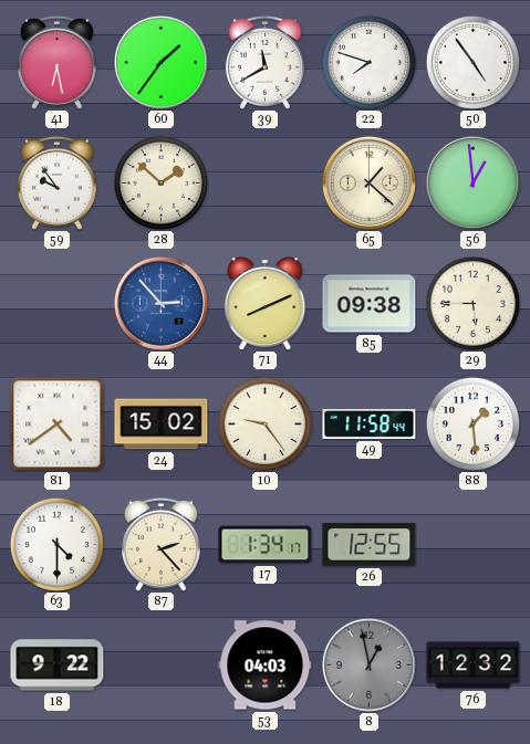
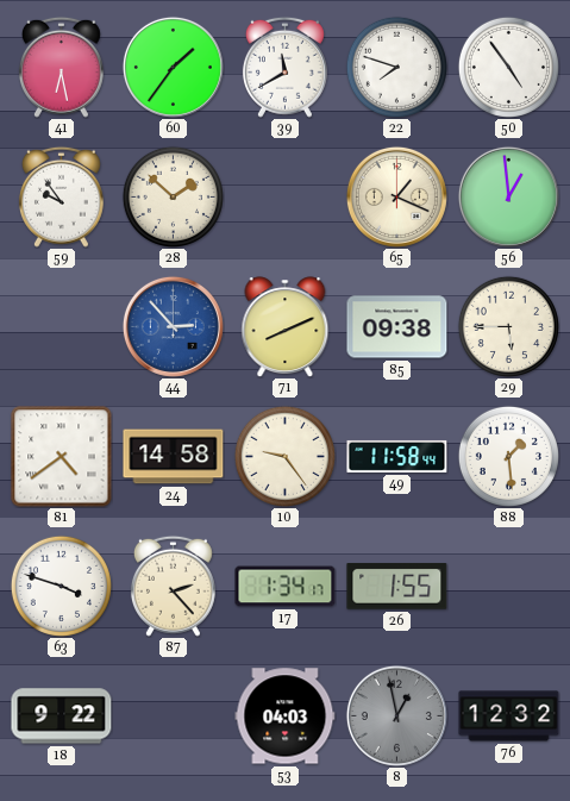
65: 1:22 -> 1:19 (396, 196)
24: 15:02 -> 14:58 (174, 457)
63: 4:30 -> 3:48 (61, 586)
26: 12:55 -> 1:55 (397, 587)
